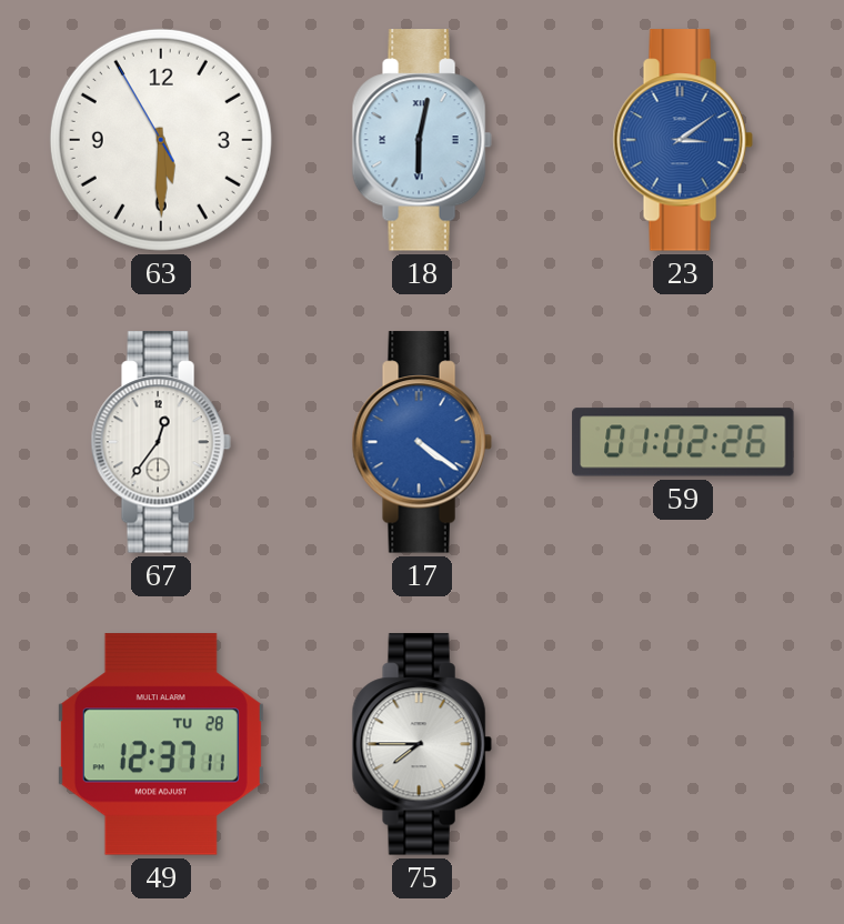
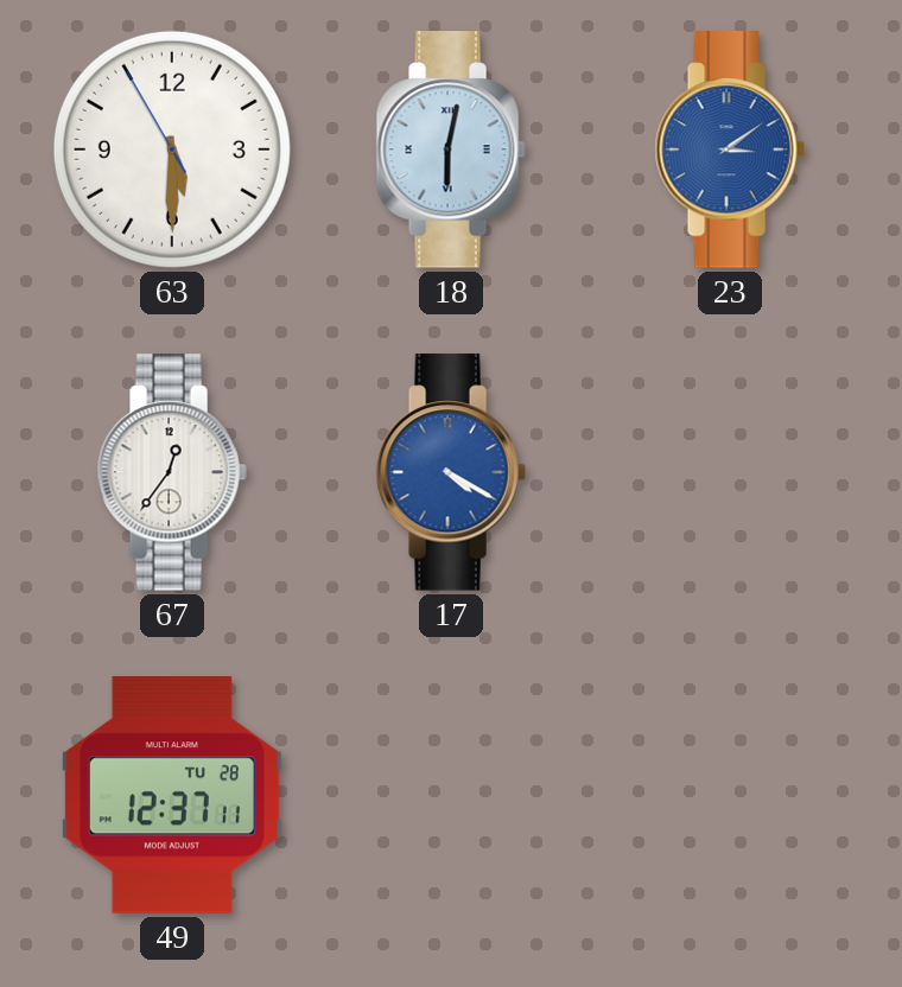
17: 4:21 -> 4:20 (451, 472)
59: 01:02 -> none (683, 442)
75: 7:45 -> none (422, 744)
